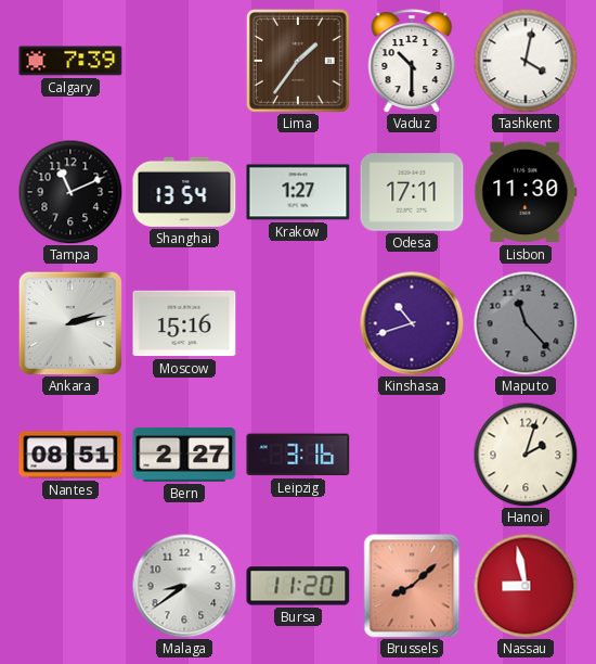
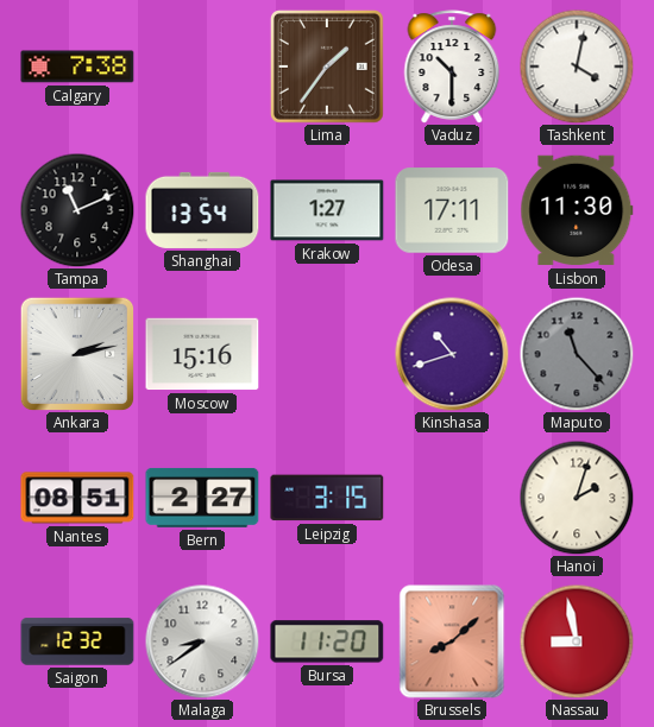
Calgary: 7:39 -> 7:38 (77, 67)
Leipzig: 3:16 -> 3:15 (327, 498)
Saigon: none -> 12:32 (77, 641)
